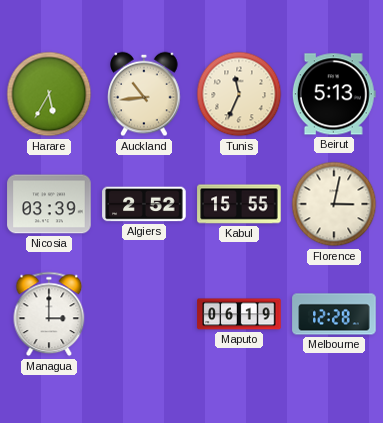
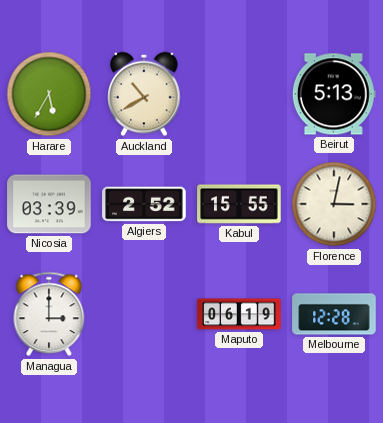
Auckland: 10:44 -> 10:40 (144, 94)
Tunis: 11:34 -> none (239, 94)
